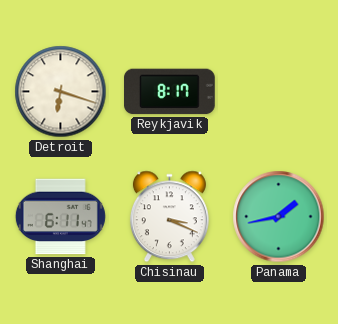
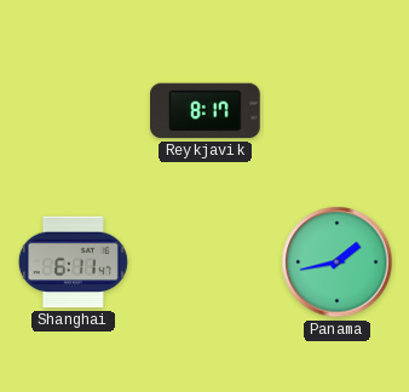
Detroit: 6:18 -> none (61, 92)
Chisinau: 3:19 -> none (169, 217)
